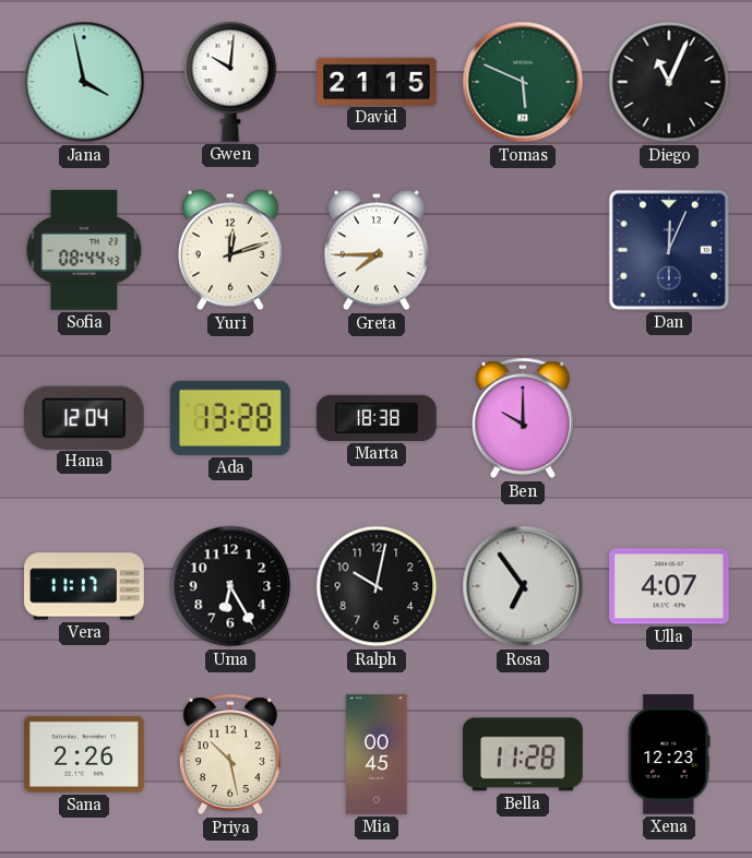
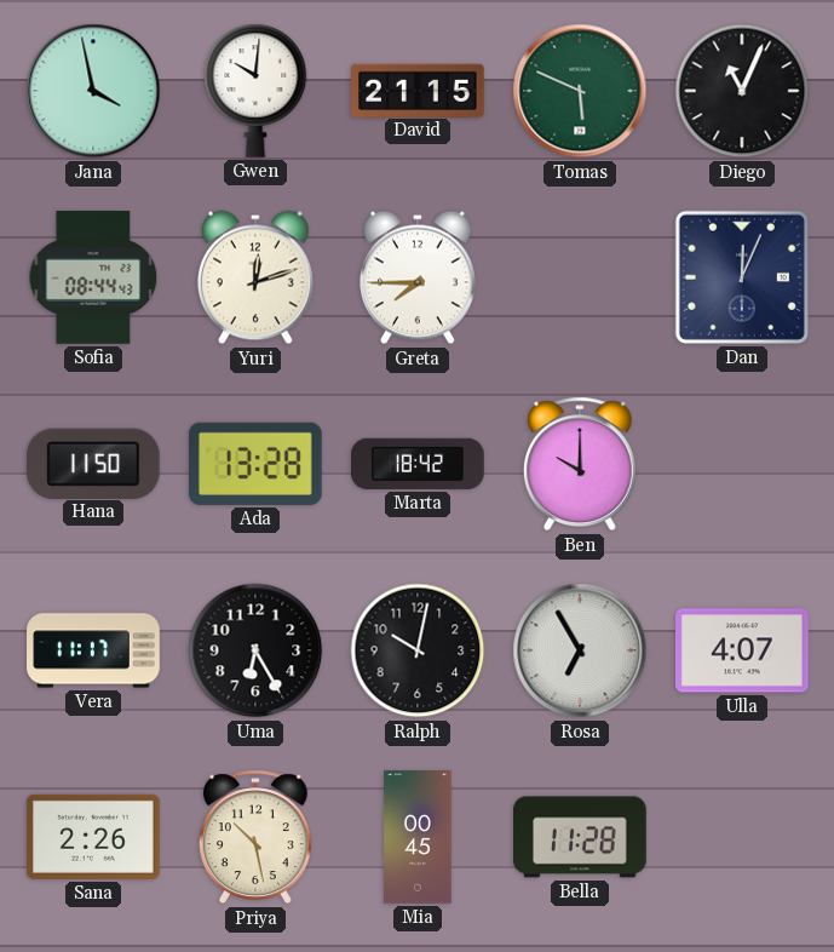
Hana: 12:04 -> 11:50 (93, 463)
Marta: 18:38 -> 18:42 (419, 464)
Rosa: 6:54 -> 6:55 (580, 650)
Xena: 12:23 -> none (669, 754)
